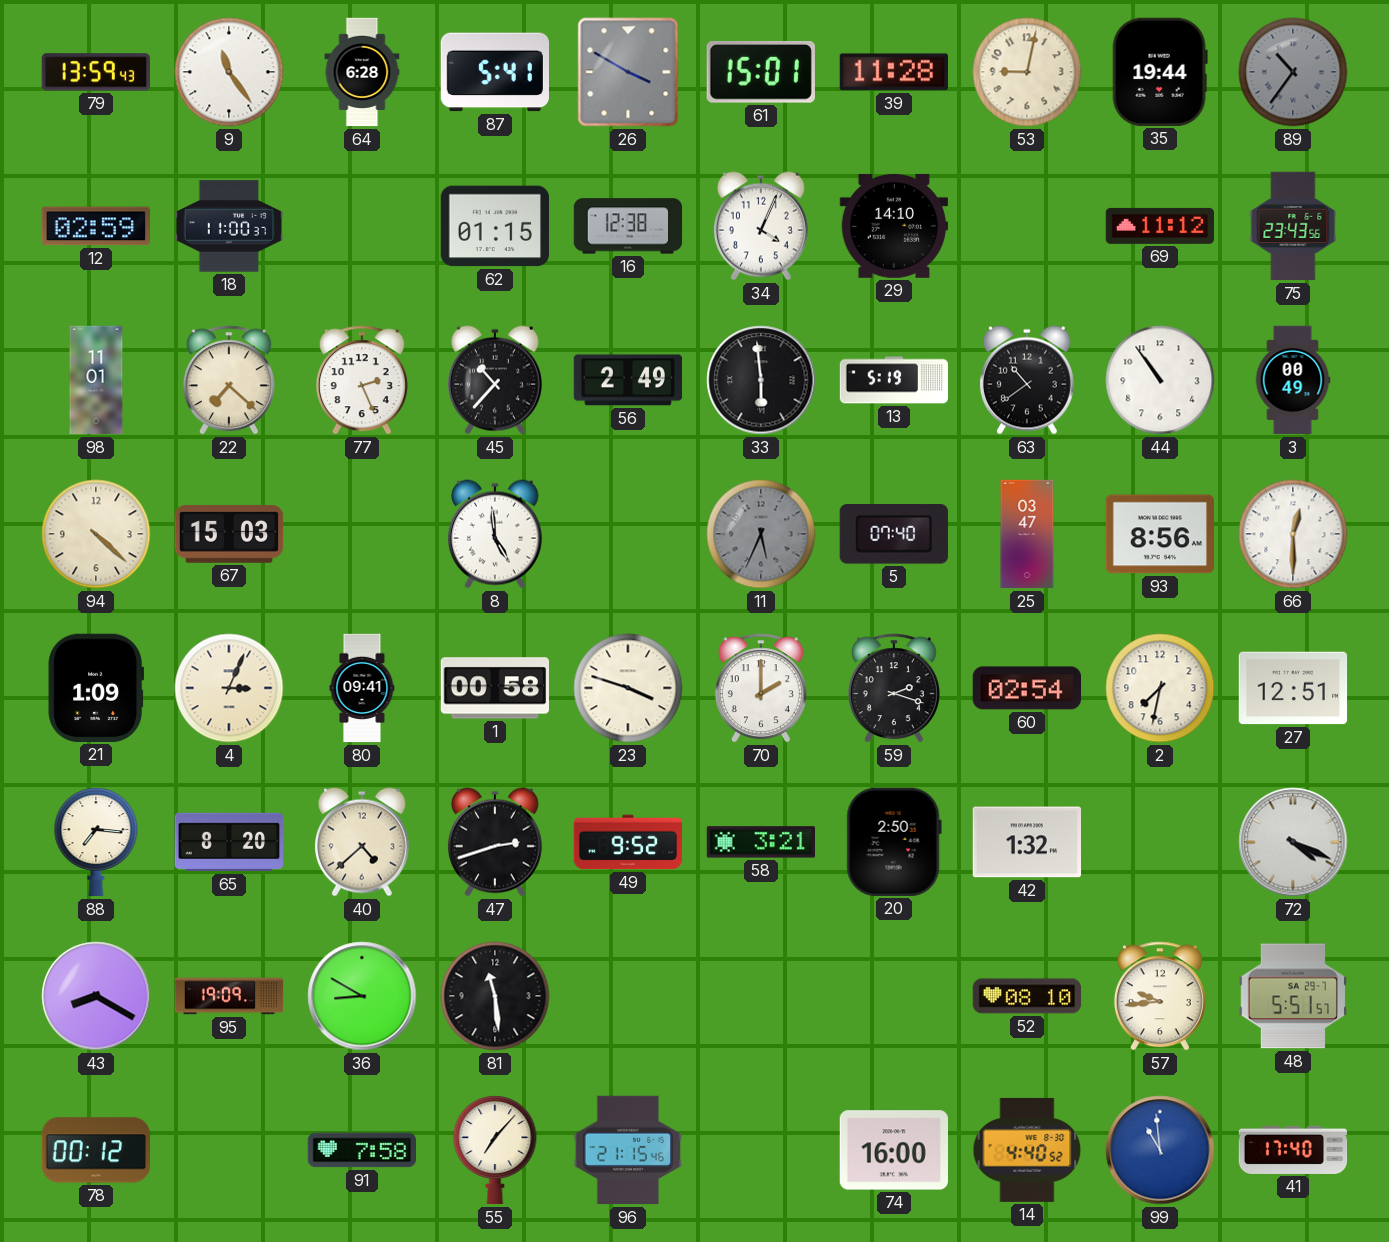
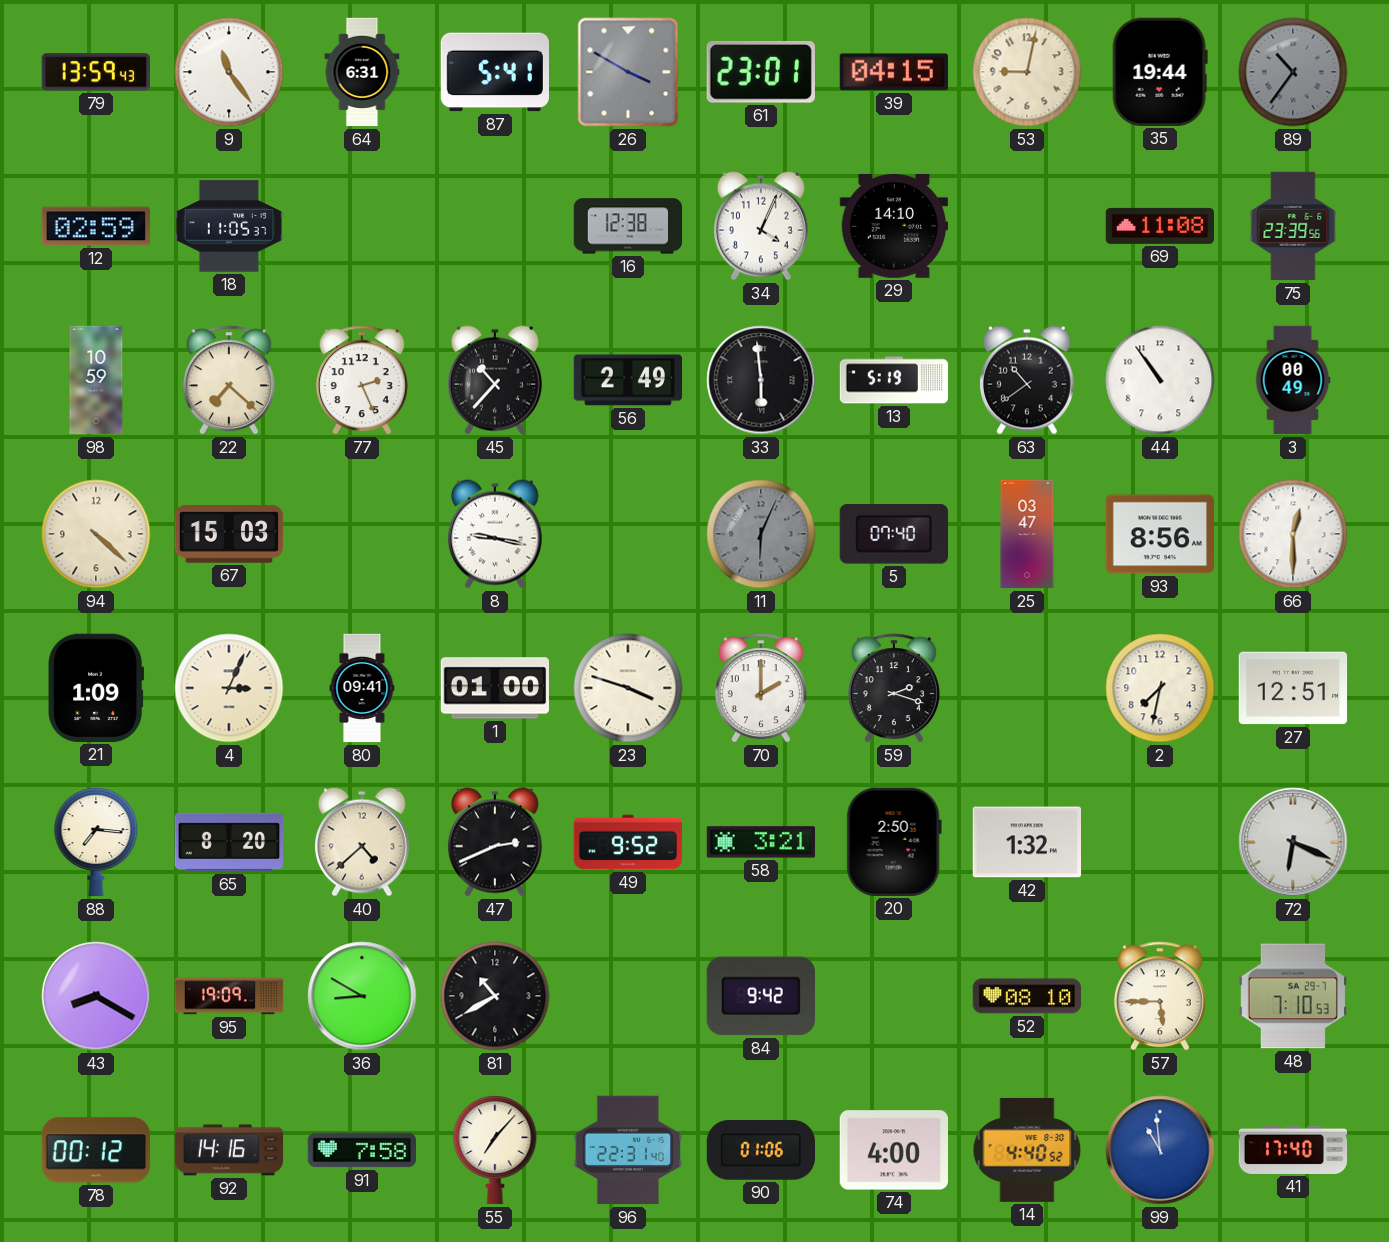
64: 6:28 -> 6:31 (362, 72)
61: 15:01 -> 23:01 (761, 72)
39: 11:28 -> 04:15 (894, 72)
18: 11:00 -> 11:05 (229, 226)
62: 01:15 -> none (494, 226)
69: 11:12 -> 11:08 (1159, 226)
75: 23:43 -> 23:39 (1293, 226)
98: 11:01 -> 10:59 (96, 380)
8: 4:59 -> 9:17 (495, 534)
11: 5:34 -> 6:04 (761, 534)
1: 00:58 -> 01:00 (494, 688)
60: 02:54 -> none (1026, 688)
47: 2:42 -> 2:41 (495, 842)
72: 4:19 -> 6:19 (1293, 842)
81: 11:29 -> 10:40 (495, 996)
84: none -> 9:42 (761, 996)
57: 9:44 -> 5:45 (1160, 996)
48: 5:51 -> 7:10 (1292, 996)
92: none -> 14:16 (229, 1150)
96: 21:15 -> 22:31 (628, 1150)
90: none -> 01:06 (760, 1150)
74: 16:00 -> 4:00 (893, 1150)
